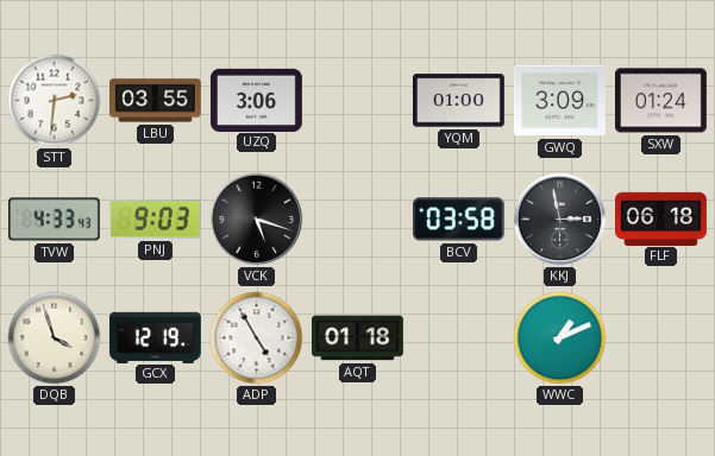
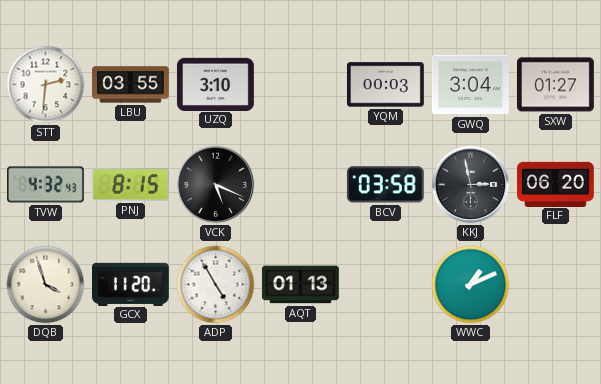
UZQ: 3:06 -> 3:10 (215, 84)
YQM: 01:00 -> 00:03 (386, 85)
GWQ: 3:09 -> 3:04 (470, 85)
SXW: 01:24 -> 01:27 (555, 85)
TVW: 4:33 -> 4:32 (46, 185)
PNJ: 9:03 -> 8:15 (130, 185)
VCK: 5:18 -> 5:19 (216, 185)
FLF: 06:18 -> 06:20 (556, 184)
GCX: 12:19 -> 11:20 (130, 284)
AQT: 01:18 -> 01:13 (300, 285)
